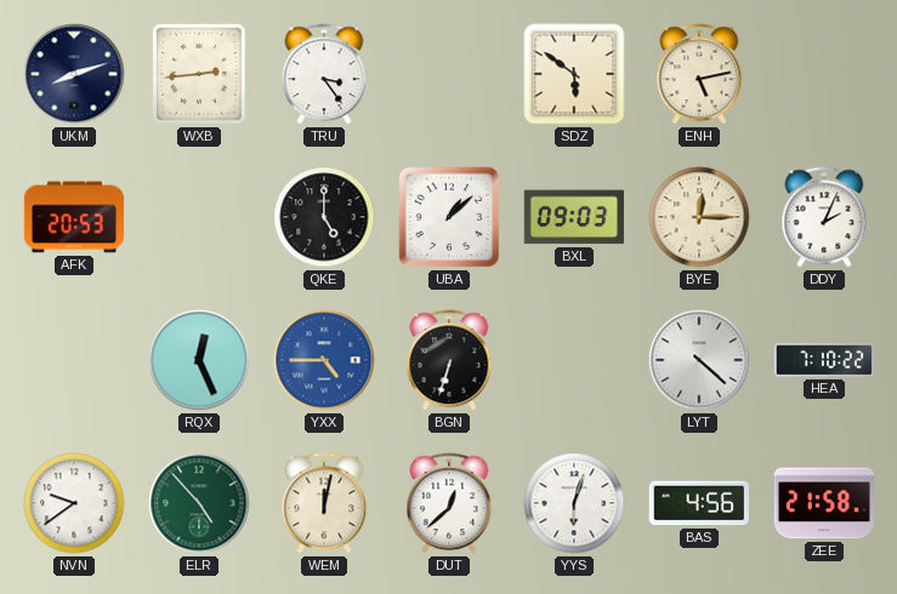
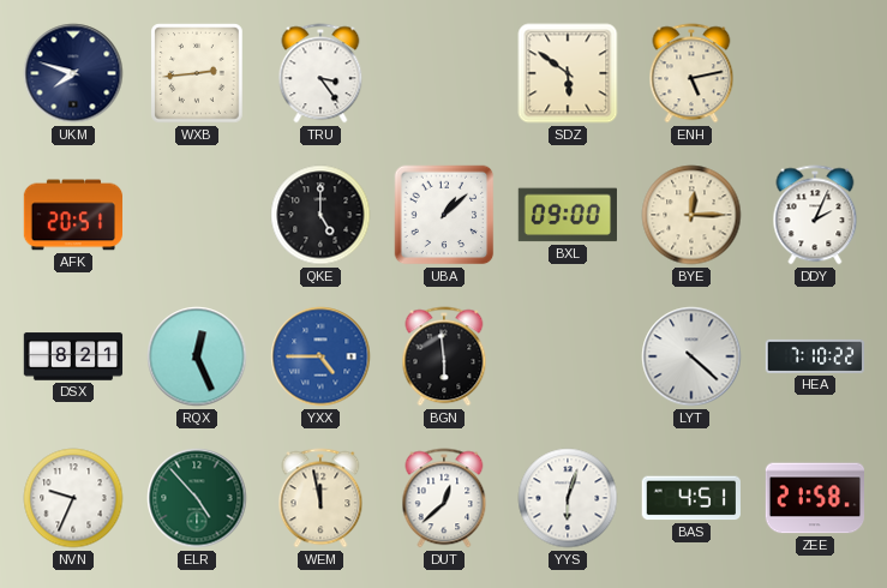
UKM: 8:12 -> 7:48 (73, 73)
AFK: 20:53 -> 20:51 (72, 215)
BXL: 09:03 -> 09:00 (568, 215)
DSX: none -> 8:21 (73, 356)
BGN: 6:33 -> 5:59 (444, 356)
NVN: 9:39 -> 9:34 (73, 498)
WEM: 12:02 -> 11:58 (320, 498)
BAS: 4:56 -> 4:51 (691, 498)
